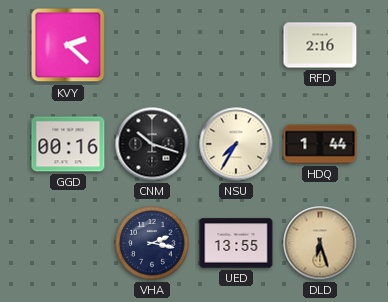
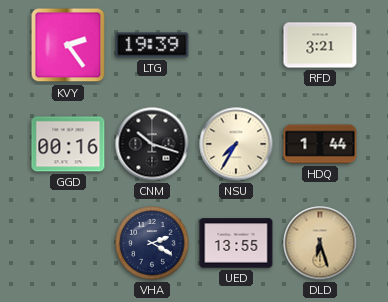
KVY: 2:22 -> 2:24 (68, 45)
LTG: none -> 19:39 (152, 45)
RFD: 2:16 -> 3:21 (320, 45)
VHA: 2:17 -> 2:20 (152, 243)
